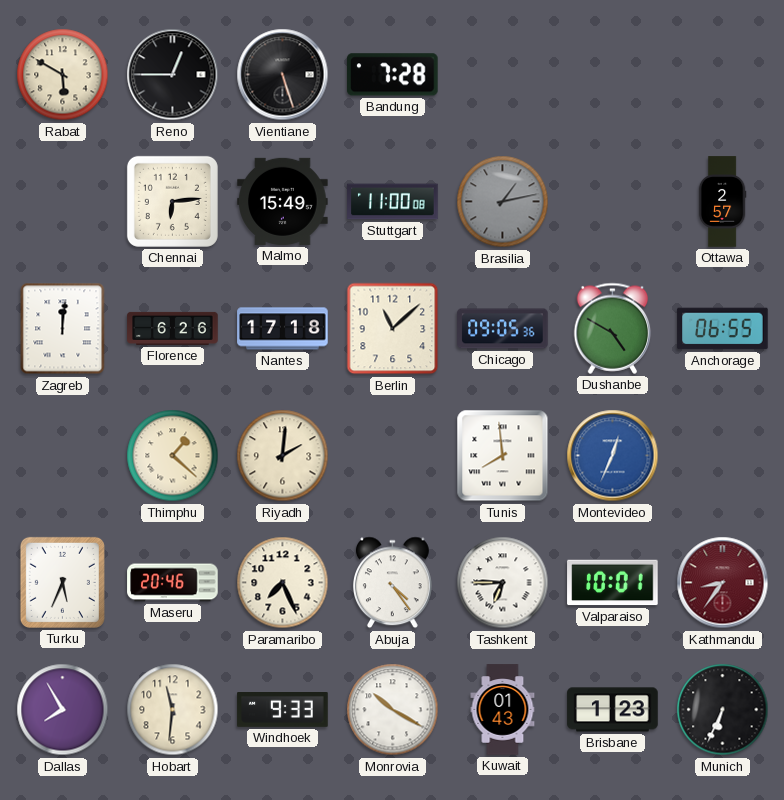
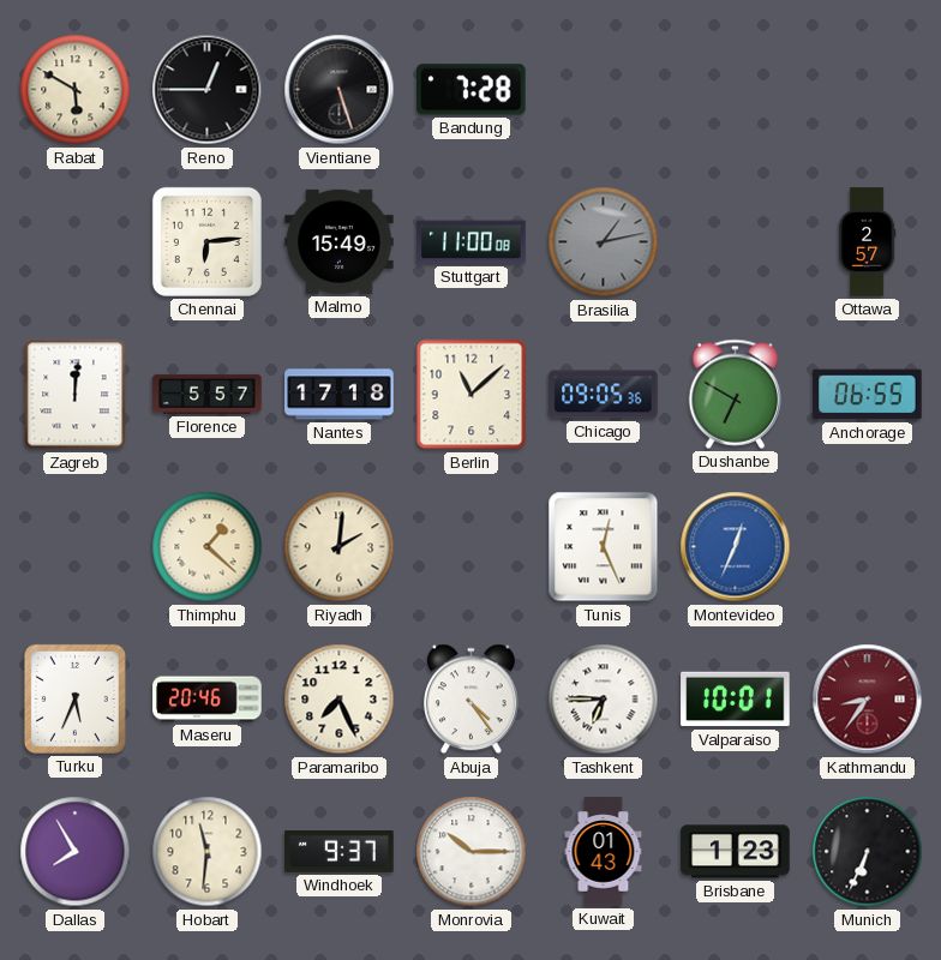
Florence: 6:26 -> 5:57 (208, 394)
Dushanbe: 4:50 -> 6:50 (736, 394)
Tunis: 7:59 -> 12:26 (604, 547)
Windhoek: 9:33 -> 9:37 (340, 852)
Monrovia: 10:20 -> 10:15 (472, 852)
